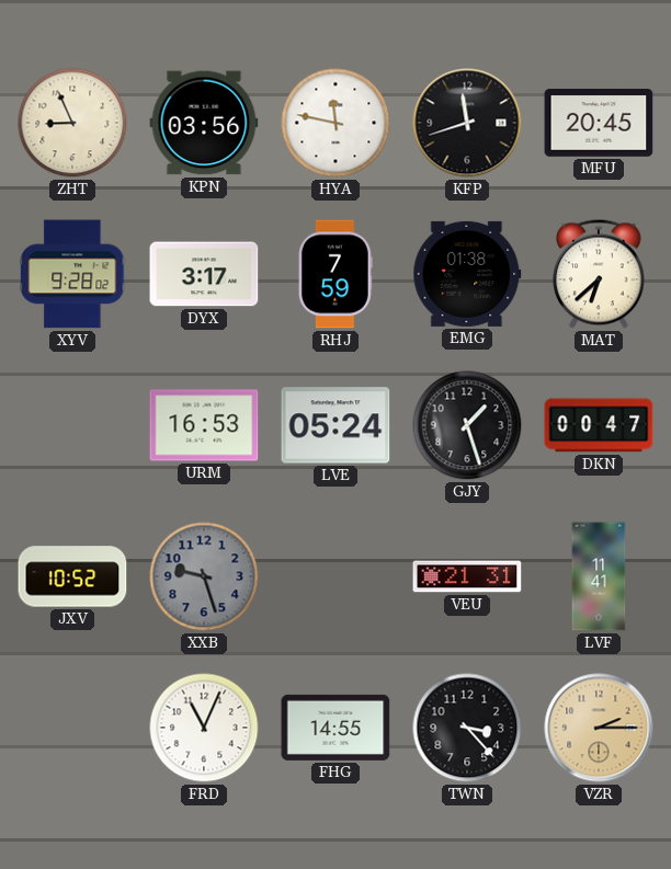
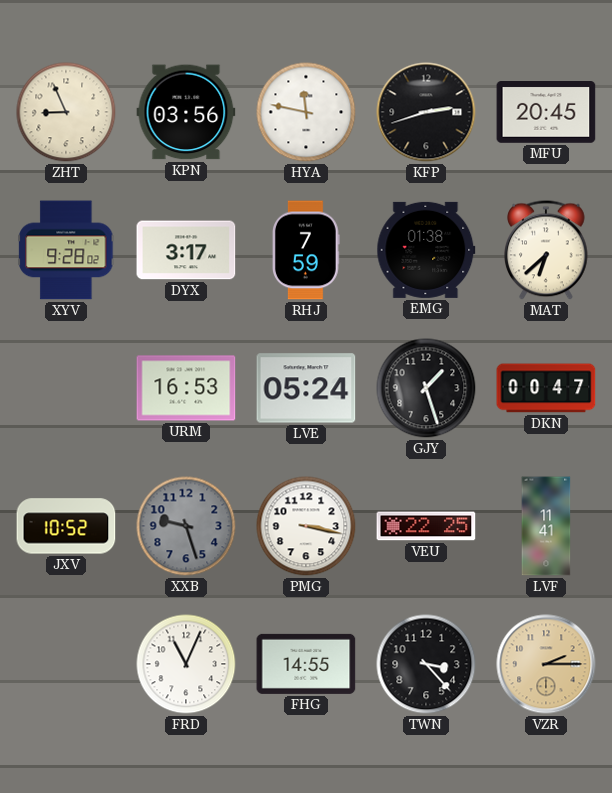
KFP: 11:42 -> 2:42 (426, 112)
PMG: none -> 3:17 (306, 526)
VEU: 21:31 -> 22:25 (426, 526)
